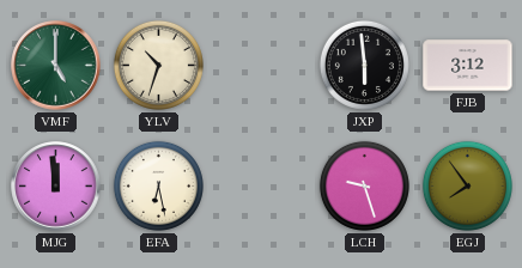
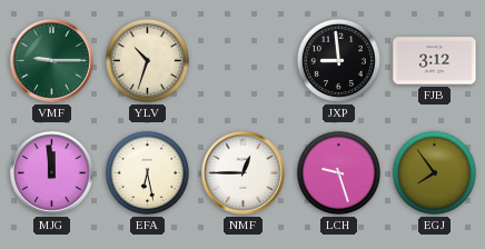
VMF: 5:00 -> 9:15 (52, 61)
JXP: 5:59 -> 8:59 (338, 60)
NMF: none -> 12:45 (244, 173)
